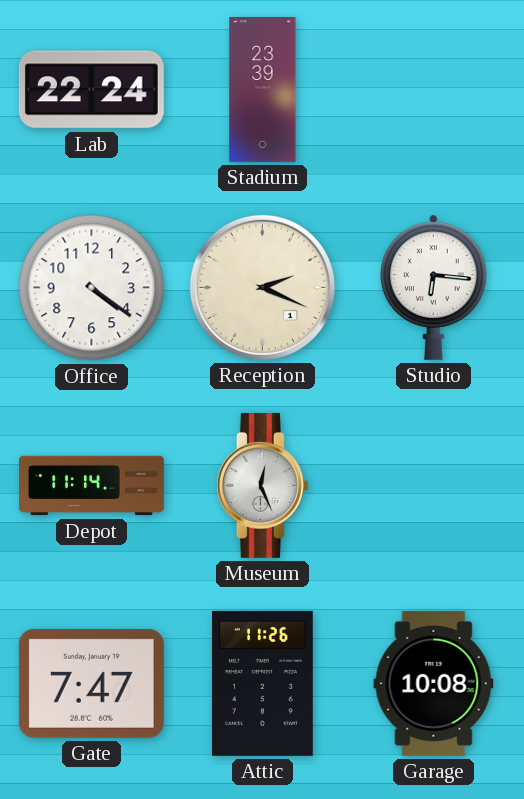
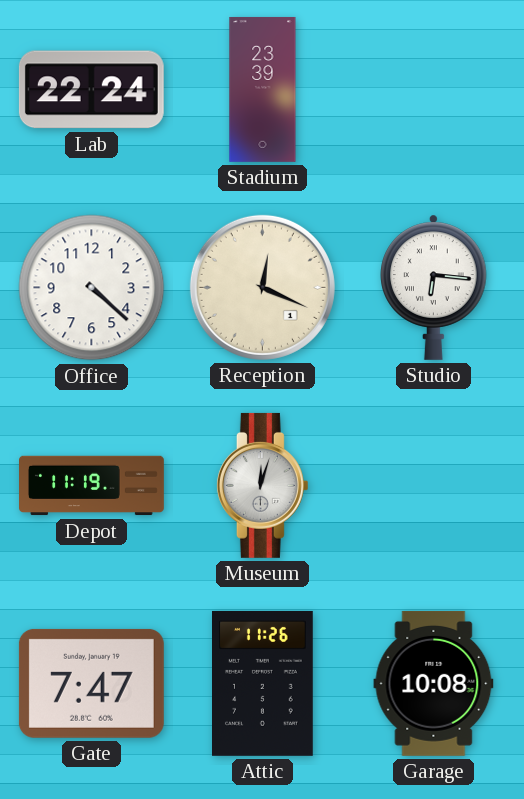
Office: 4:21 -> 4:22 (92, 288)
Reception: 2:19 -> 12:19 (262, 287)
Depot: 11:14 -> 11:19 (92, 486)
Museum: 12:26 -> 12:03 (262, 485)
